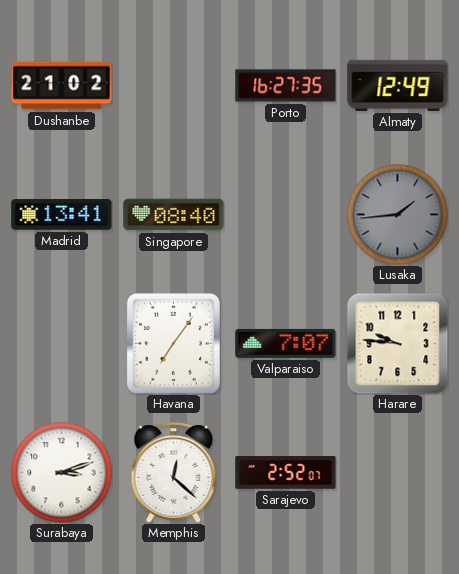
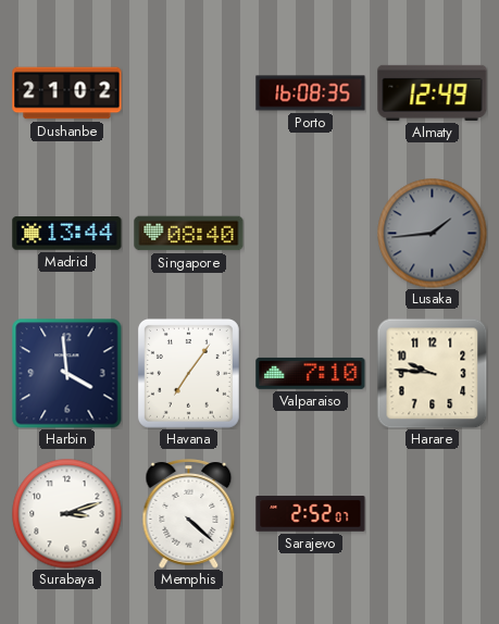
Porto: 16:27 -> 16:08 (311, 93)
Madrid: 13:41 -> 13:44 (67, 234)
Harbin: none -> 3:59 (67, 374)
Valparaiso: 7:07 -> 7:10 (311, 373)
Memphis: 12:22 -> 4:22 (189, 514)
